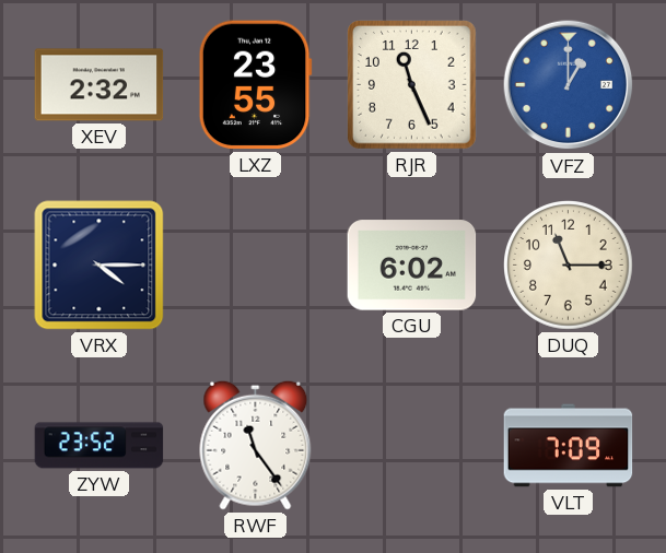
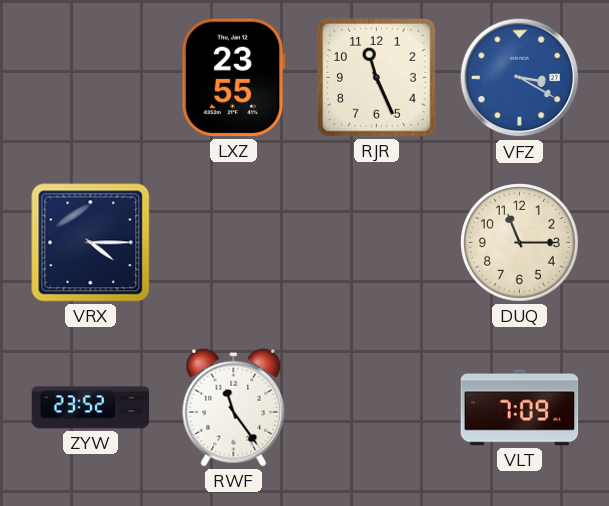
XEV: 2:32 -> none (100, 85)
VFZ: 1:00 -> 3:20 (520, 78)
CGU: 6:02 -> none (412, 266)
